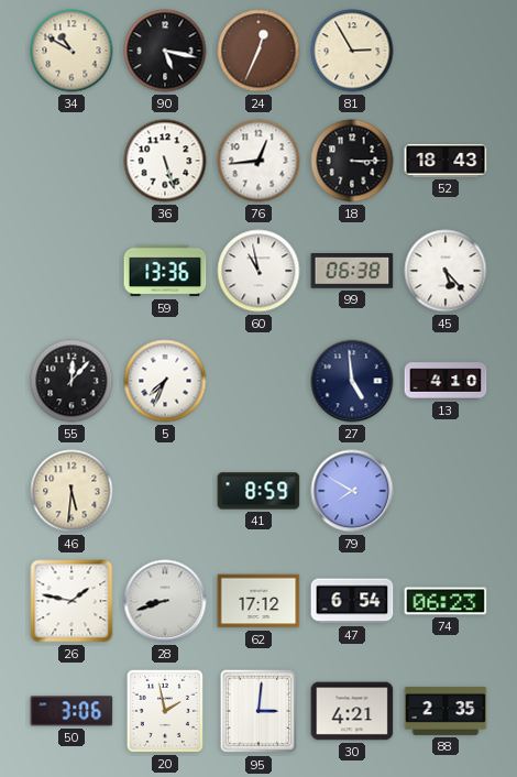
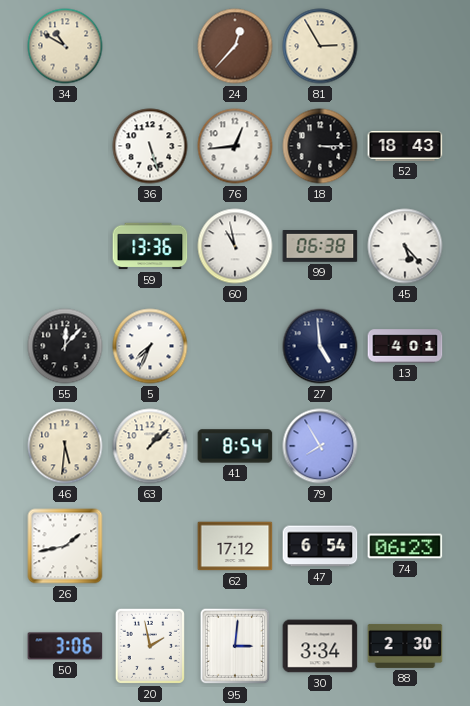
90: 5:17 -> none (165, 51)
24: 12:34 -> 12:37 (235, 46)
13: 4:10 -> 4:01 (405, 346)
63: none -> 1:08 (150, 446)
41: 8:59 -> 8:54 (235, 446)
79: 7:50 -> 7:55 (320, 446)
26: 1:47 -> 1:43 (65, 546)
28: 8:42 -> none (165, 601)
30: 4:21 -> 3:34 (320, 646)
88: 2:35 -> 2:30 (405, 646)
